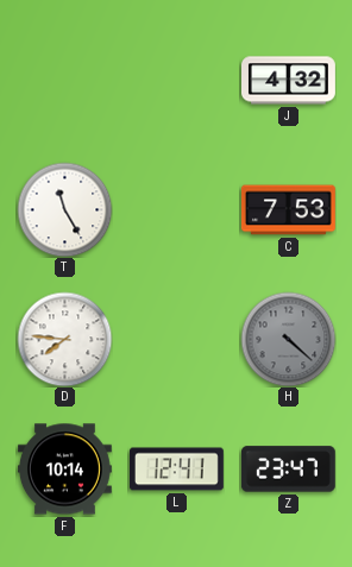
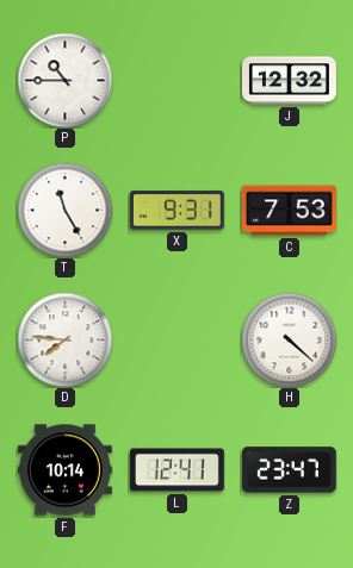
P: none -> 10:45 (64, 80)
J: 4:32 -> 12:32 (290, 81)
X: none -> 9:31 (176, 211)
H dial: grey -> white (289, 339)
